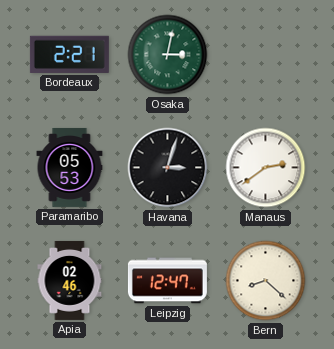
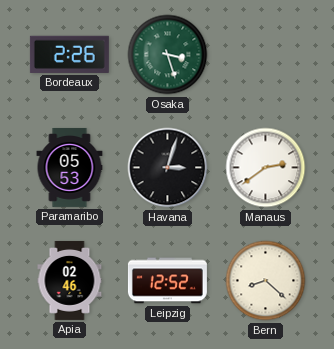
Bordeaux: 2:21 -> 2:26 (69, 54)
Osaka: 3:02 -> 3:27 (168, 55)
Leipzig: 12:47 -> 12:52 (167, 281)
